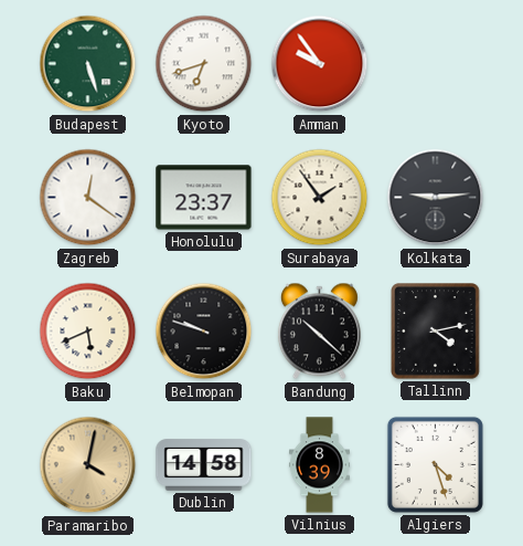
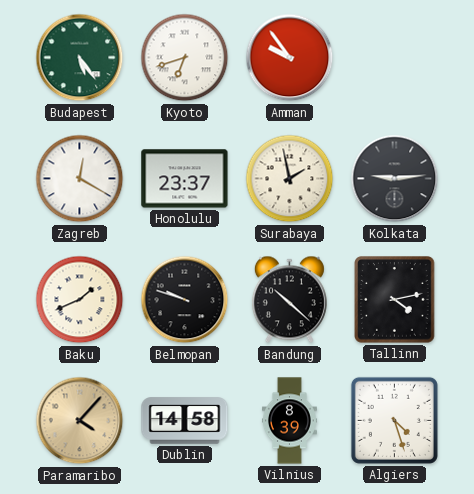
Budapest: 5:27 -> 5:24 (80, 58)
Zagreb: 12:21 -> 12:20 (80, 179)
Surabaya: 1:54 -> 1:58 (290, 179)
Baku: 5:41 -> 1:41 (80, 300)
Paramaribo: 4:02 -> 4:07 (80, 421)
